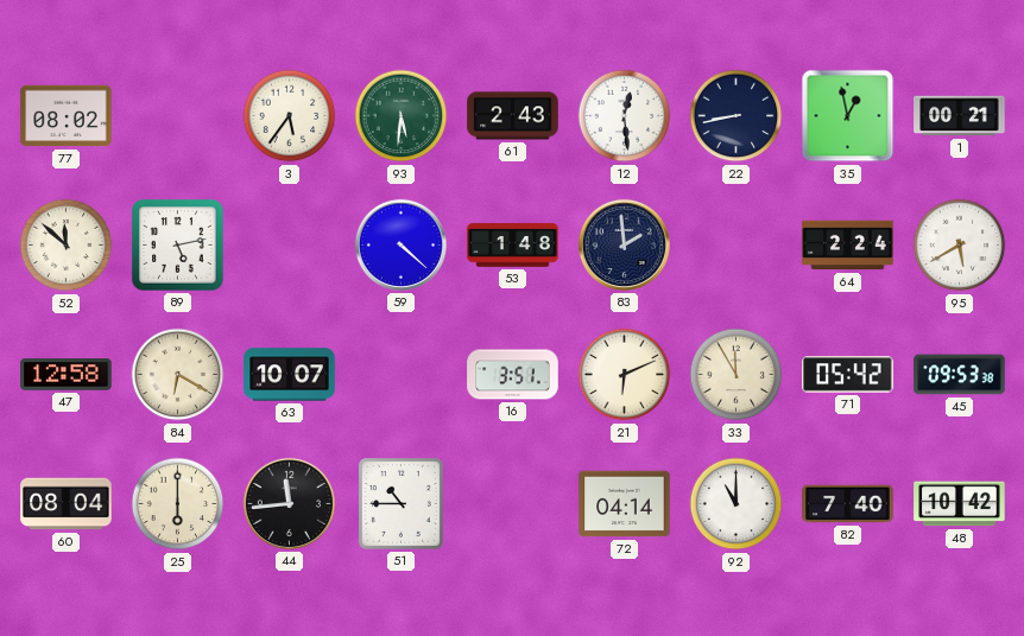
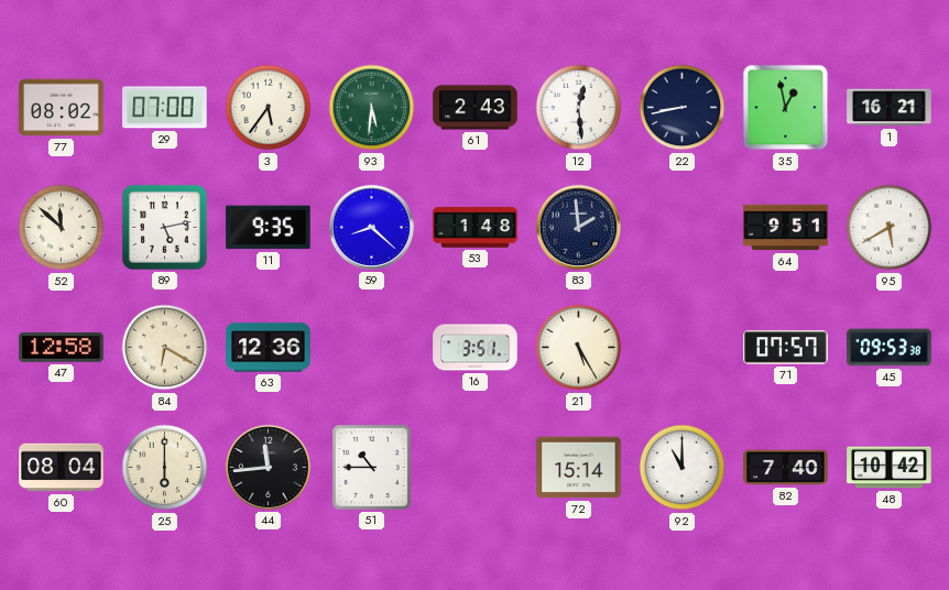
29: none -> 07:00 (165, 108)
1: 00:21 -> 16:21 (890, 108)
11: none -> 9:35 (269, 228)
59: 4:22 -> 8:22 (371, 227)
64: 2:24 -> 9:51 (786, 228)
63: 10:07 -> 12:36 (269, 348)
21: 6:11 -> 5:25 (579, 348)
33: 11:55 -> none (737, 375)
71: 05:42 -> 07:57 (786, 348)
72: 04:14 -> 15:14 (579, 468)
